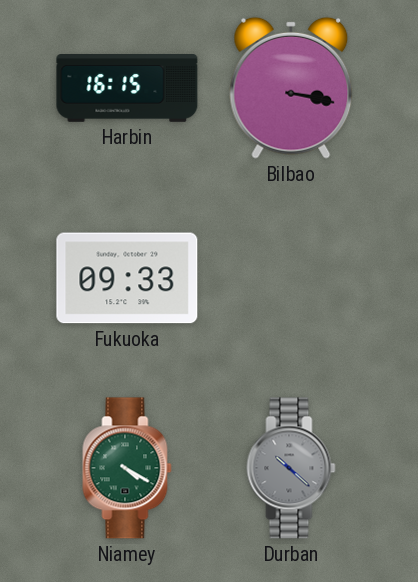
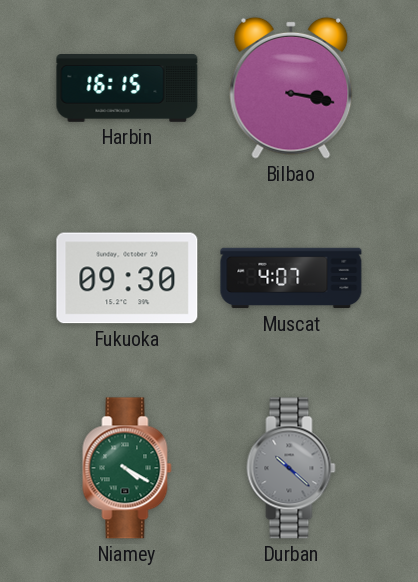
Fukuoka: 09:33 -> 09:30 (127, 278)
Muscat: none -> 4:07 (291, 278)
